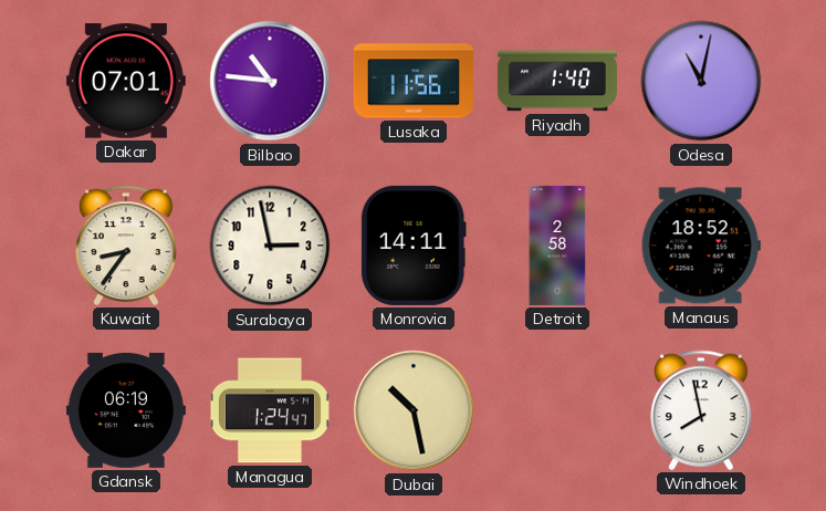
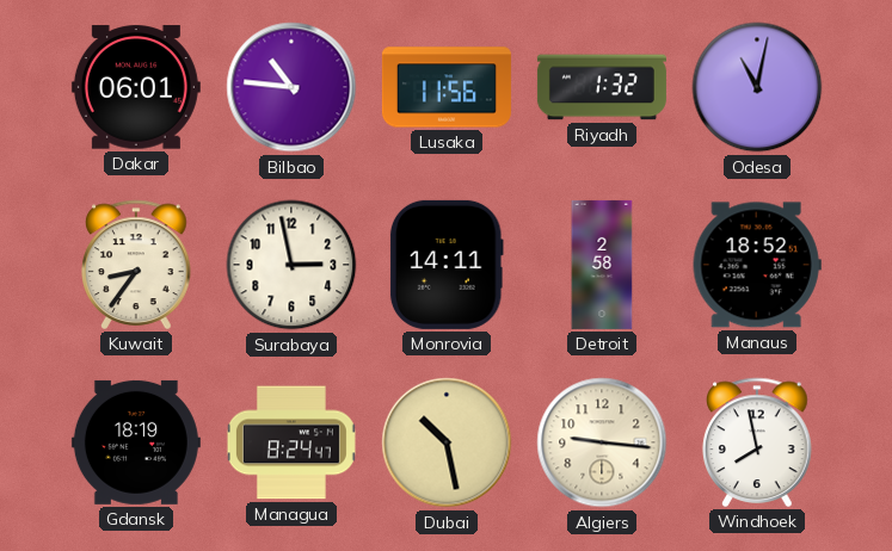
Dakar: 07:01 -> 06:01 (136, 87)
Riyadh: 1:40 -> 1:32 (602, 87)
Gdansk: 06:19 -> 18:19 (136, 442)
Managua: 1:24 -> 8:24 (291, 442)
Algiers: none -> 9:16 (602, 442)
